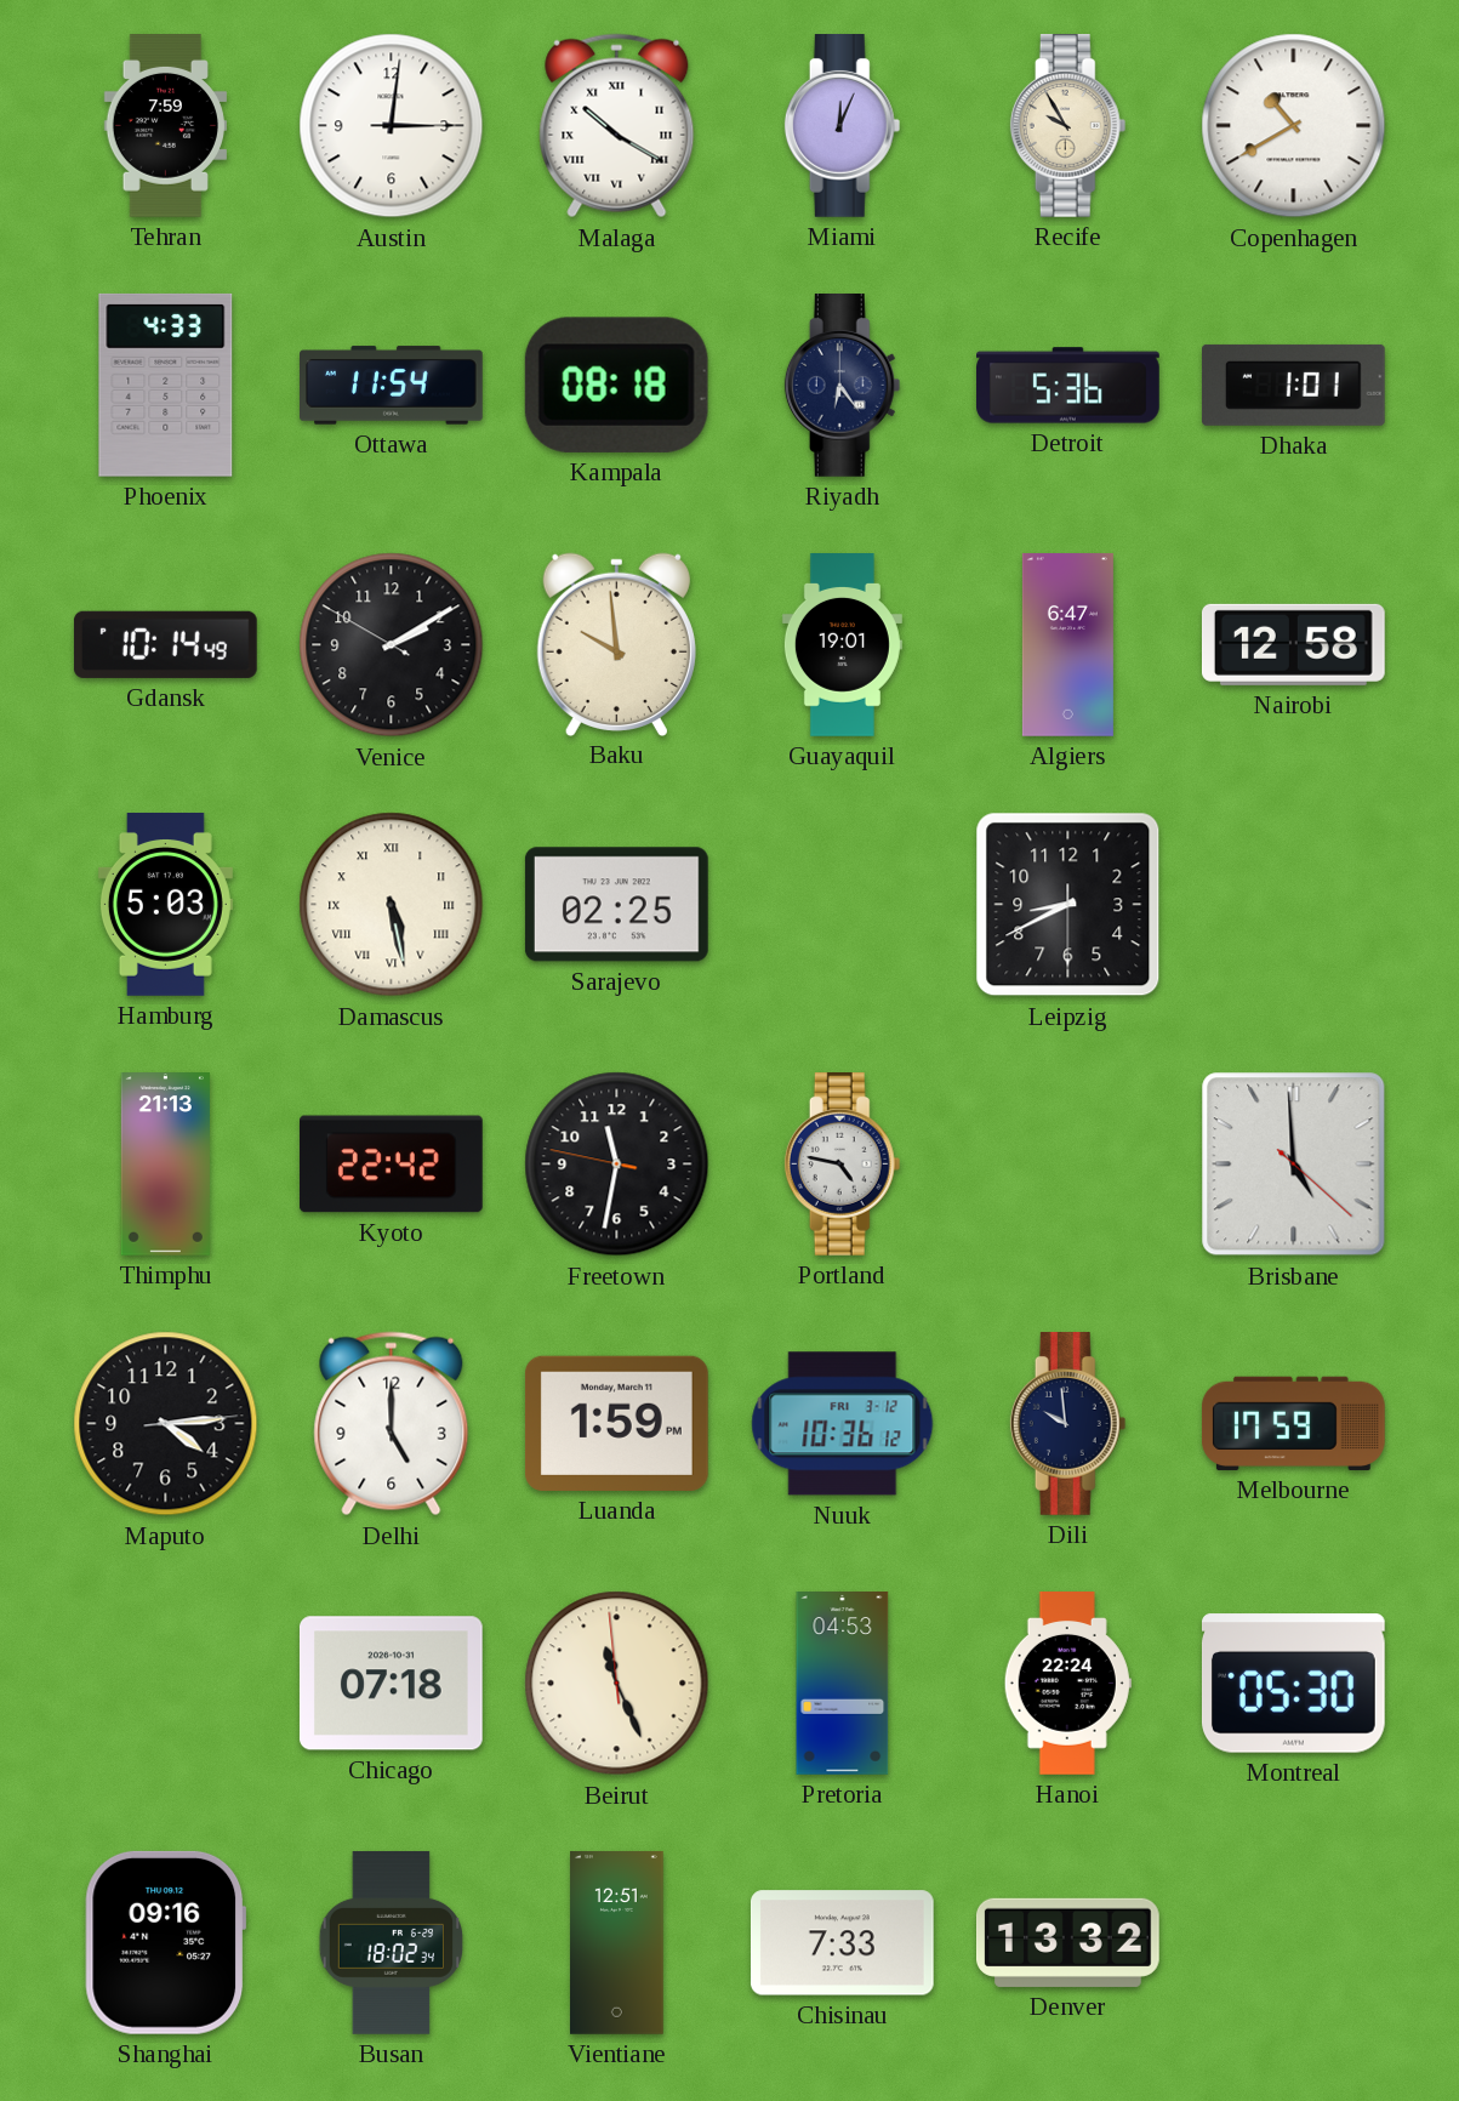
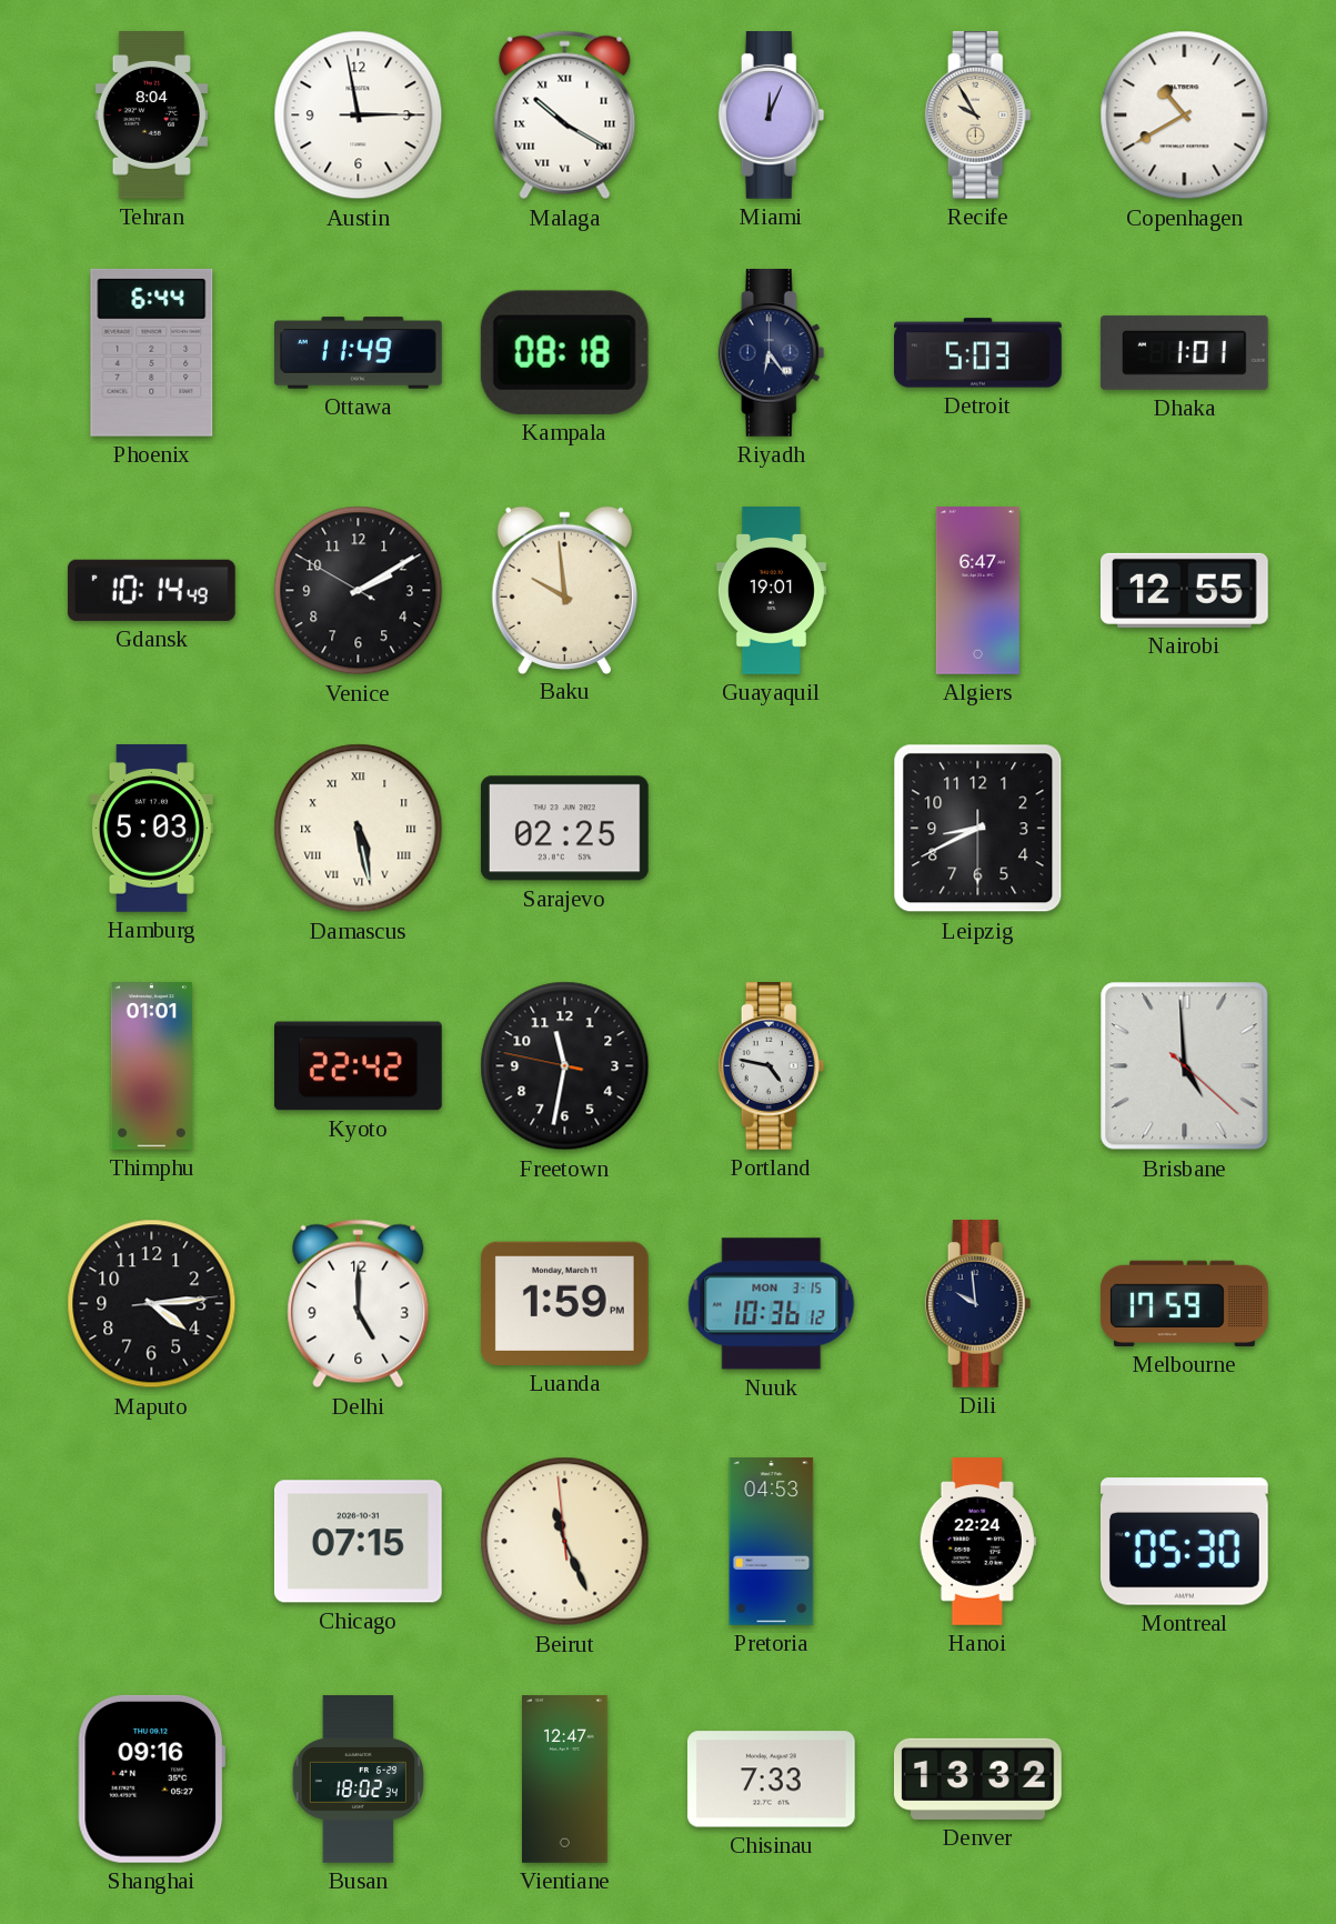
Tehran: 7:59 -> 8:04 (151, 116)
Austin: 3:01 -> 2:58 (359, 116)
Phoenix: 4:33 -> 6:44 (152, 352)
Ottawa: 11:54 -> 11:49 (359, 353)
Detroit: 5:36 -> 5:03 (978, 353)
Nairobi: 12:58 -> 12:55 (1184, 590)
Thimphu: 21:13 -> 01:01 (151, 1066)
Nuuk date: FRI 3-12 -> MON 3-15 (772, 1304)
Chicago: 07:18 -> 07:15 (358, 1542)
Vientiane: 12:51 -> 12:47 (565, 1780)
